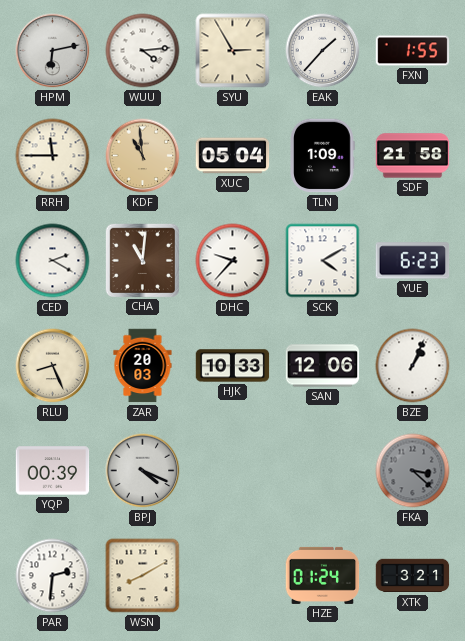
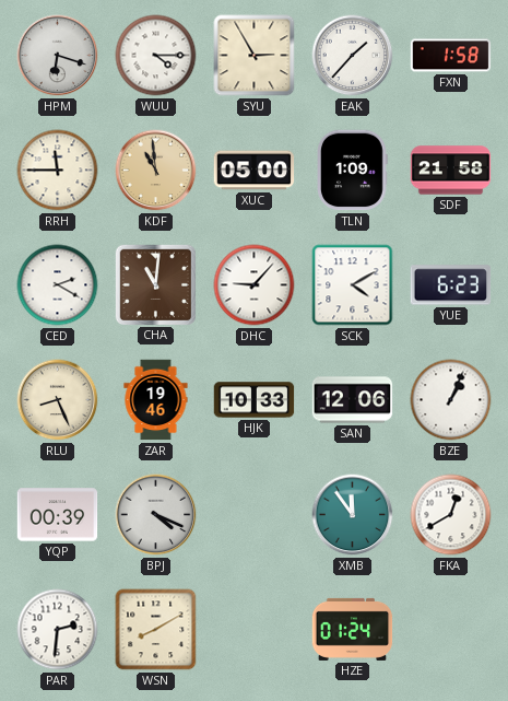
HPM: 6:13 -> 6:18 (58, 56)
WUU: 4:14 -> 4:15 (156, 56)
FXN: 1:55 -> 1:58 (451, 56)
XUC: 05:04 -> 05:00 (255, 171)
DHC: 9:37 -> 9:07 (255, 285)
ZAR: 20:03 -> 19:46 (156, 400)
XMB: none -> 11:54 (353, 515)
FKA: 3:22 -> 12:40 (451, 515)
FKA dial: grey -> white (451, 515)
XTK: 3:21 -> none (413, 576)
